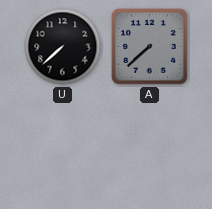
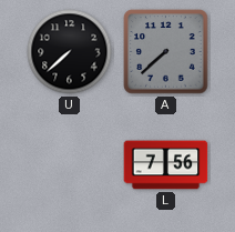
L: none -> 7:56 (166, 165)
